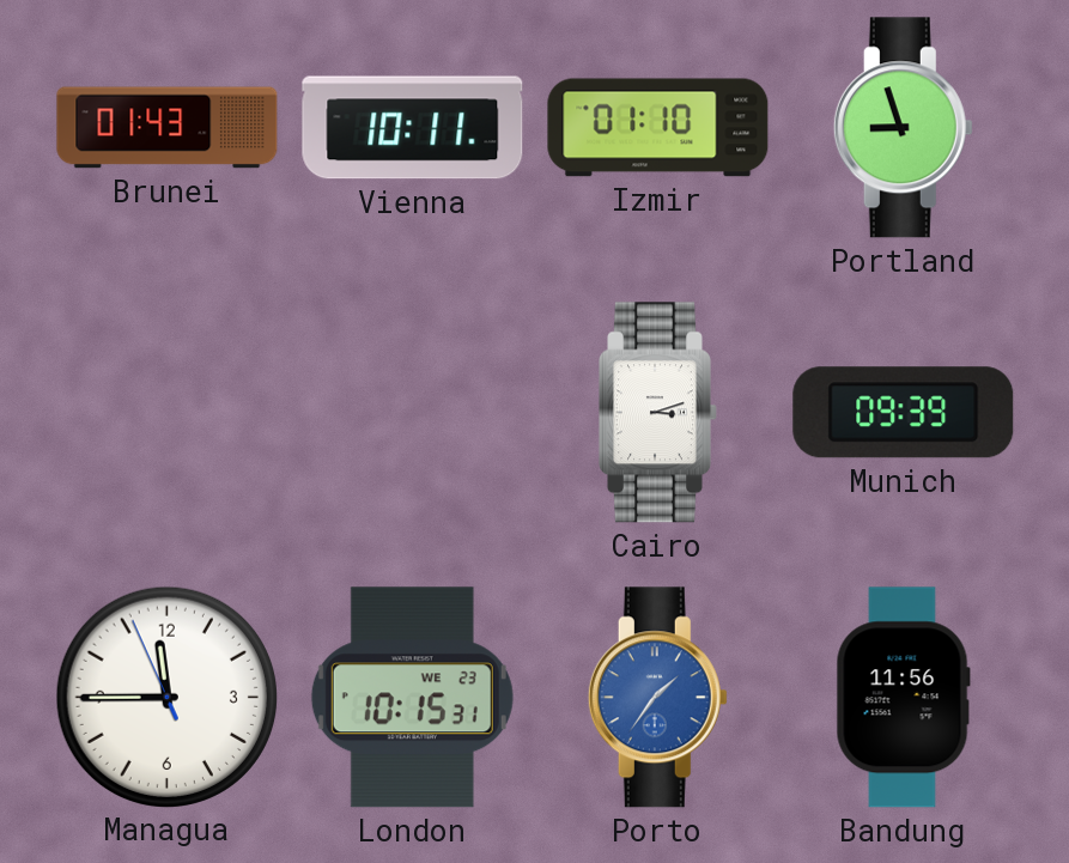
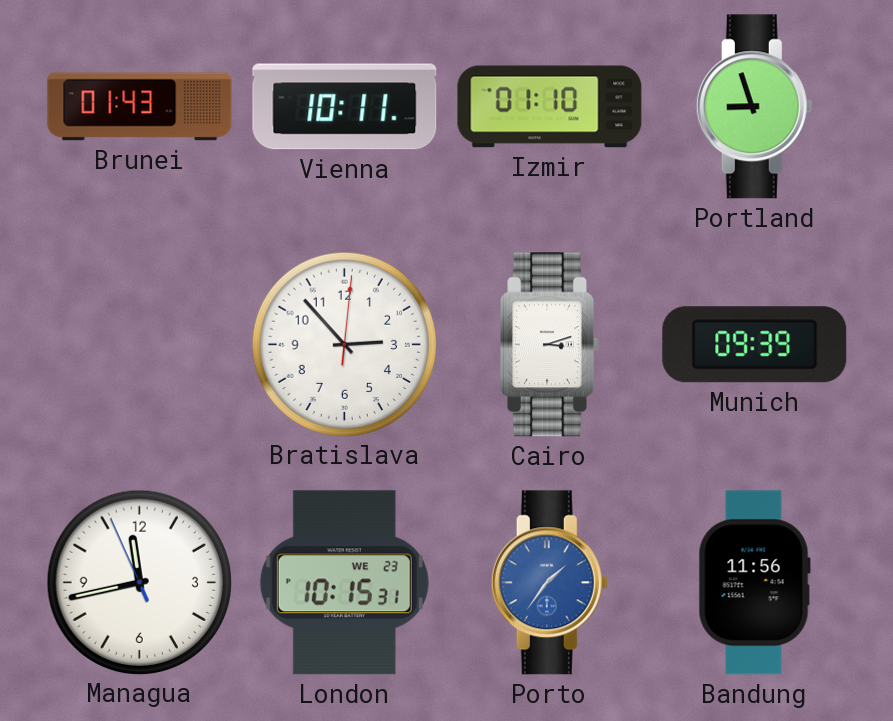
Bratislava: none -> 2:53 (344, 344)
Managua: 11:44 -> 11:42 (139, 582)
